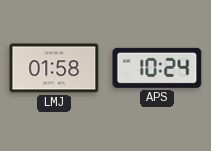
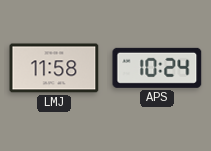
LMJ: 01:58 -> 11:58 (54, 68)
